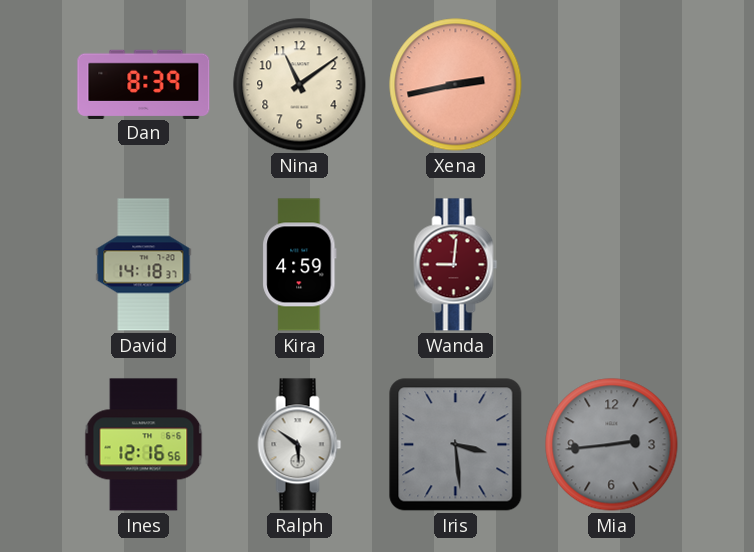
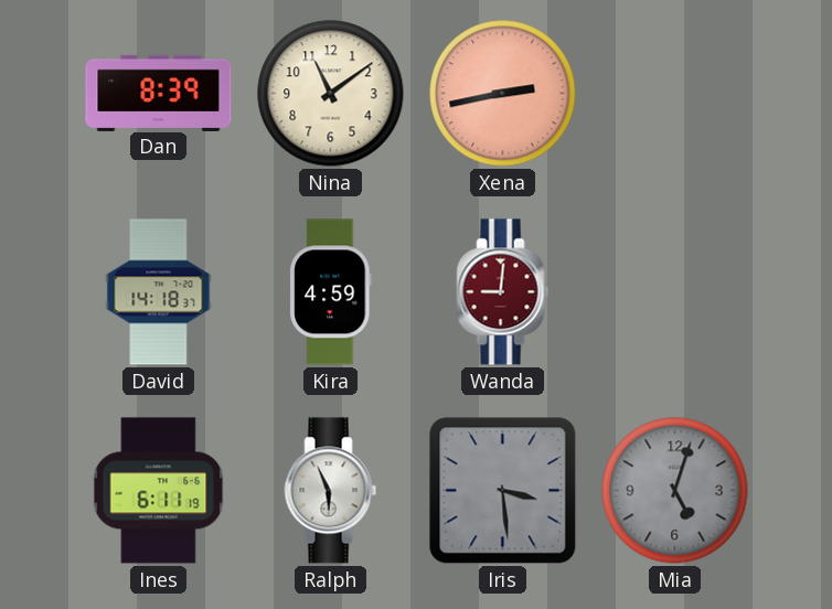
Ines: 12:16 -> 6:11 (159, 491)
Ralph: 5:51 -> 5:56 (331, 491)
Mia: 2:44 -> 5:03 (675, 491)
